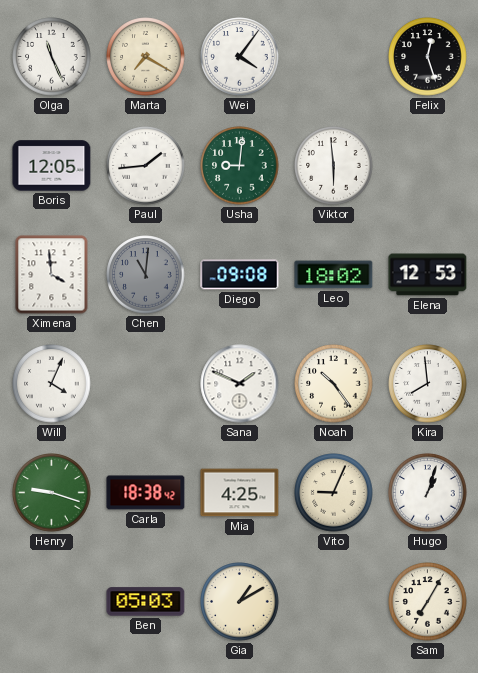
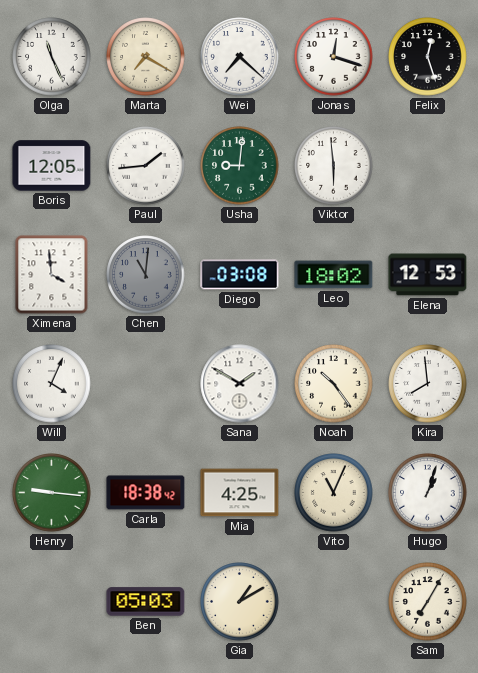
Wei: 4:06 -> 7:22 (240, 57)
Jonas: none -> 12:18 (334, 57)
Diego: 09:08 -> 03:08 (240, 275)
Sana: 1:49 -> 1:50 (240, 384)
Henry: 9:18 -> 9:16 (52, 493)
Vito: 9:04 -> 11:04 (334, 493)
